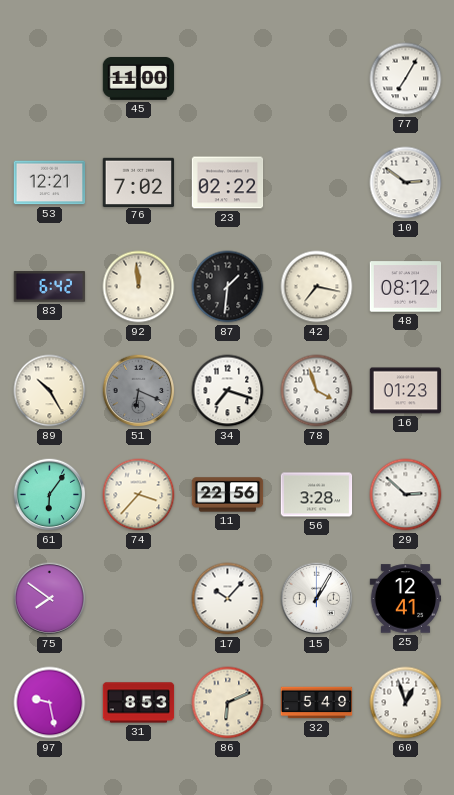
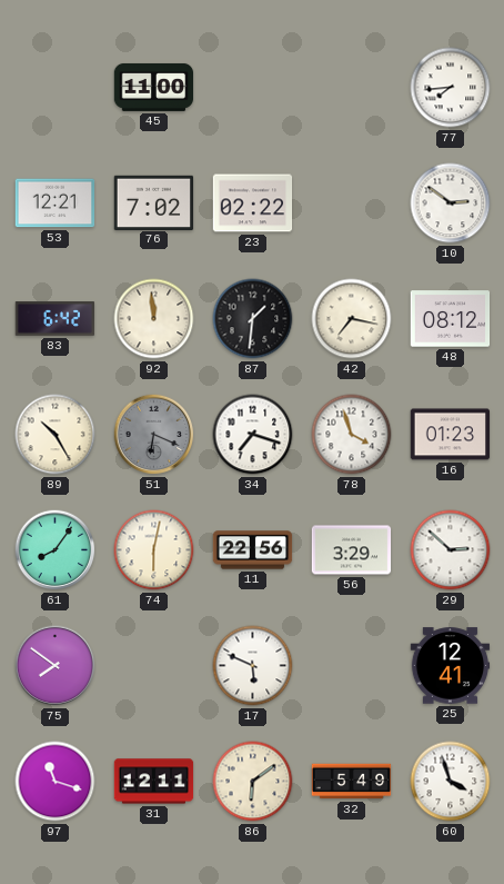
77: 7:05 -> 7:44 (451, 88)
61: 6:06 -> 8:06 (56, 550)
74: 3:37 -> 6:02 (154, 550)
56: 3:28 -> 3:29 (352, 550)
17: 10:07 -> 5:49 (253, 666)
15: 1:05 -> none (317, 599)
97: 9:28 -> 11:18 (56, 782)
31: 8:53 -> 12:11 (154, 782)
86: 6:11 -> 6:09 (253, 782)
60: 12:57 -> 3:57 (451, 782)
